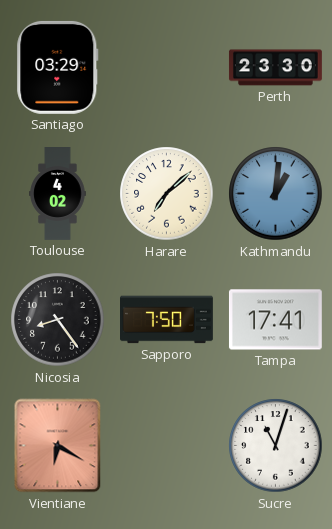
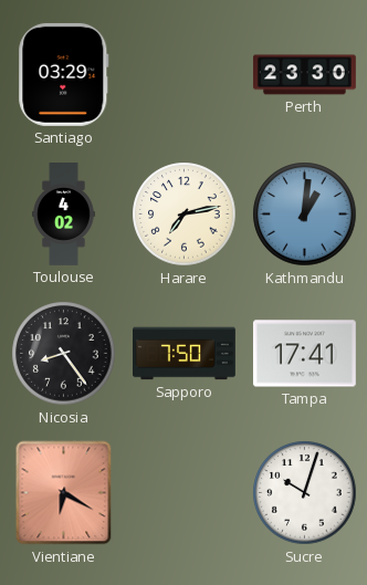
Harare: 7:08 -> 7:13 (185, 215)
Sucre: 11:03 -> 10:03 (305, 493)
